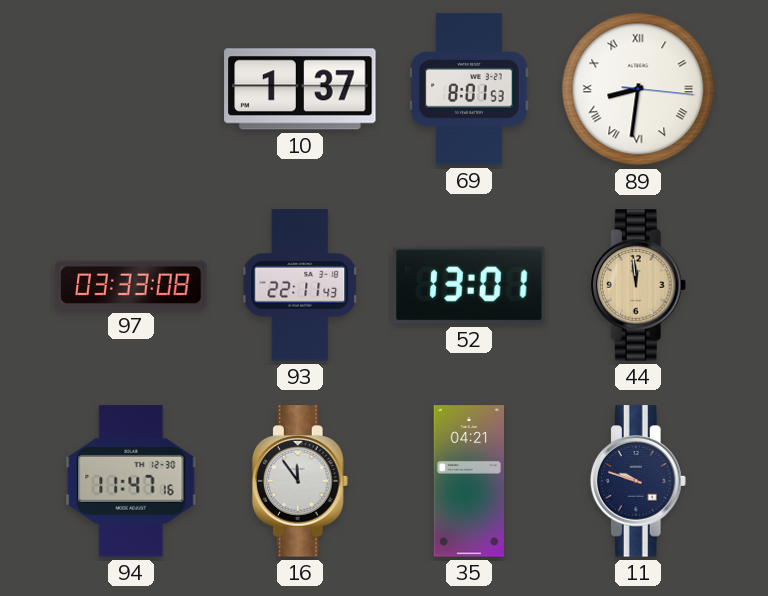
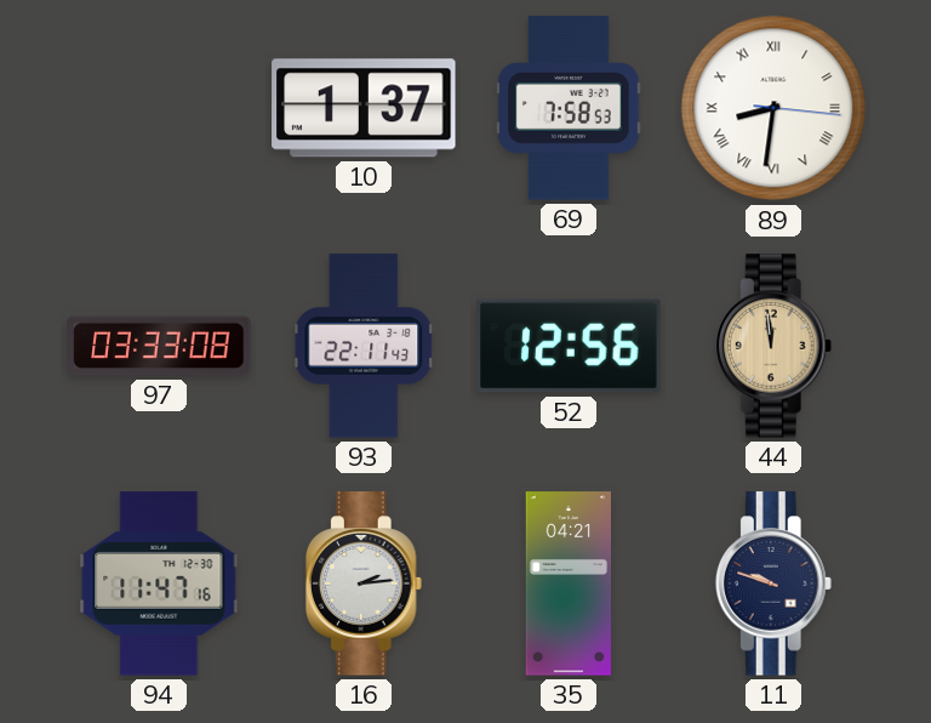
69: 8:01 -> 7:58 (569, 108)
52: 13:01 -> 12:56 (569, 346)
16: 11:54 -> 2:14 (364, 583)
